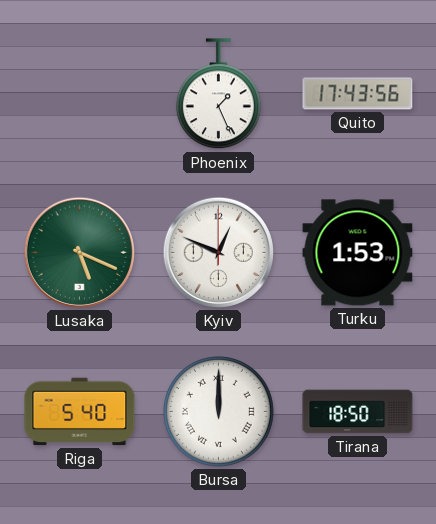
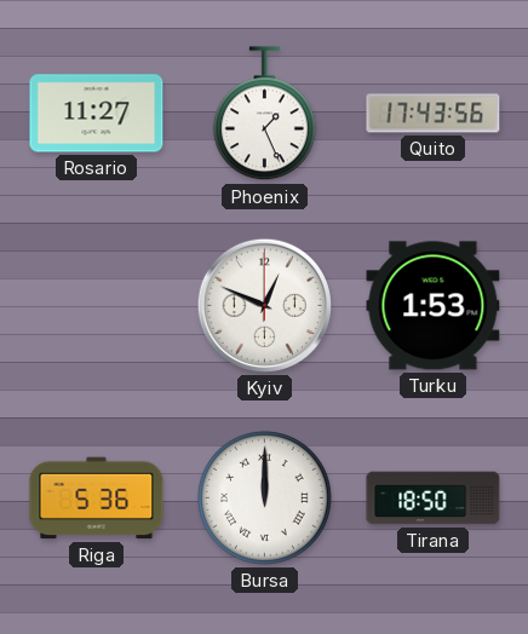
Rosario: none -> 11:27 (97, 114)
Lusaka: 5:19 -> none (79, 252)
Riga: 5:40 -> 5:36 (97, 498)
